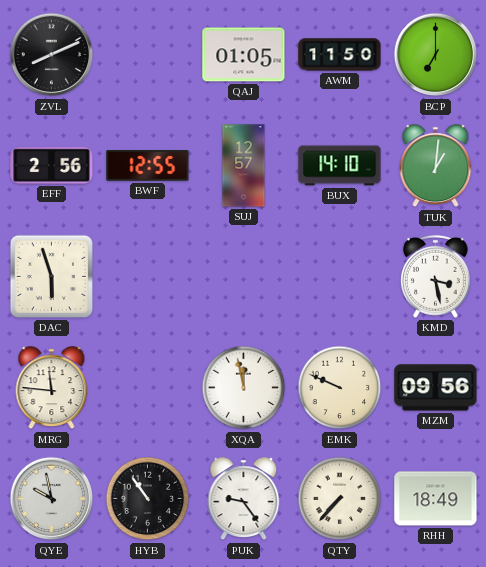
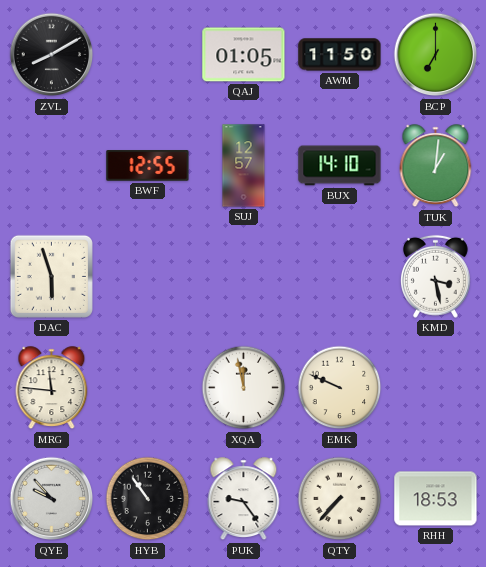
ZVL: 8:11 -> 8:10 (52, 55)
EFF: 2:56 -> none (52, 165)
MZM: 09:56 -> none (436, 388)
QYE: 9:58 -> 9:53 (52, 499)
RHH: 18:49 -> 18:53 (436, 499)
